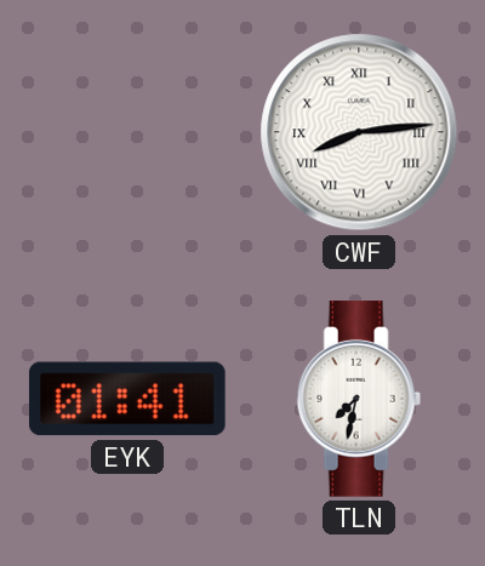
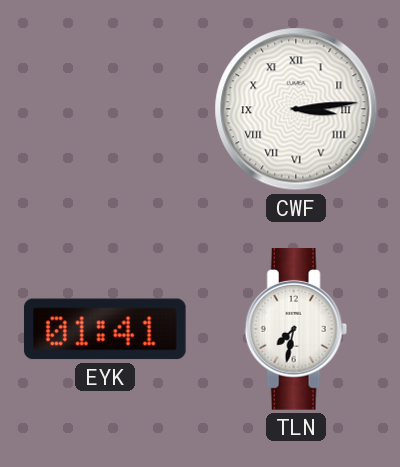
CWF: 8:14 -> 3:14 (296, 109)
